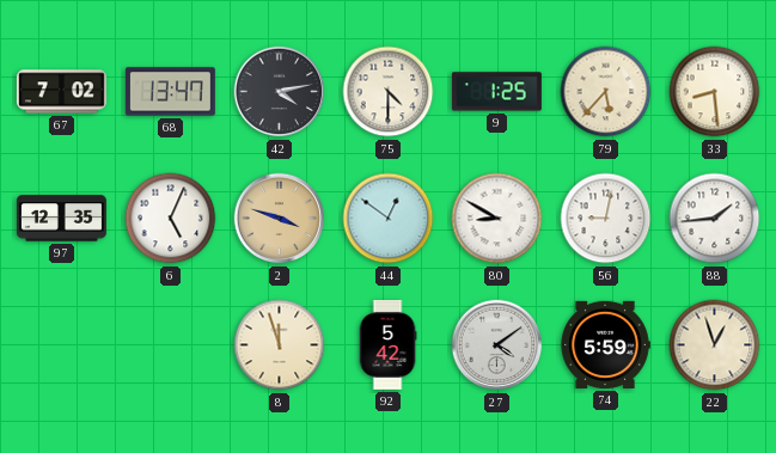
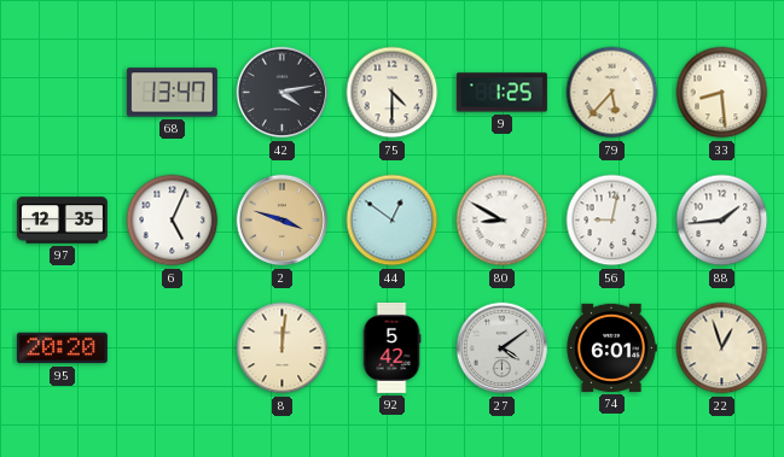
67: 7:02 -> none (61, 92)
95: none -> 20:20 (62, 348)
8: 11:57 -> 12:01 (283, 348)
74: 5:59 -> 6:01 (611, 347)
